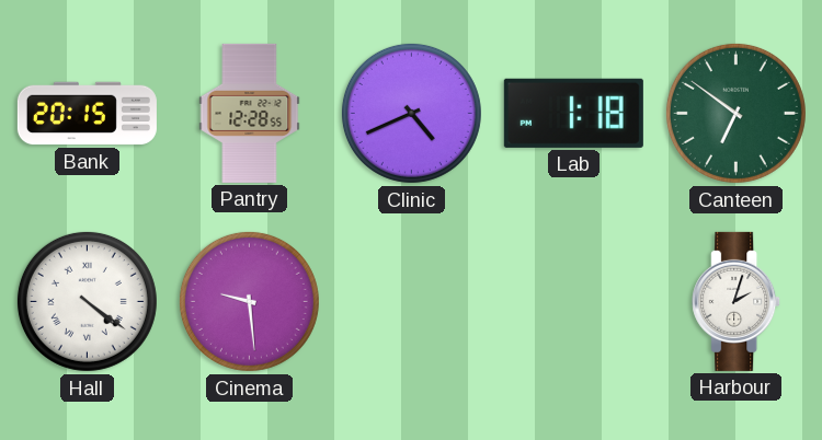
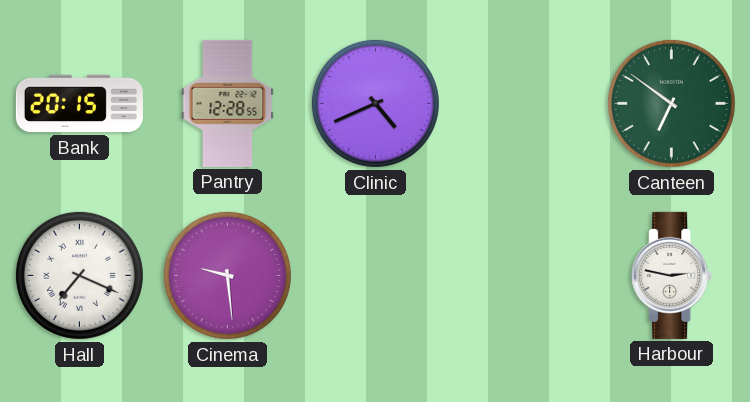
Lab: 1:18 -> none (573, 113)
Hall: 4:21 -> 7:19 (79, 275)
Harbour: 2:03 -> 2:47 (672, 275)
